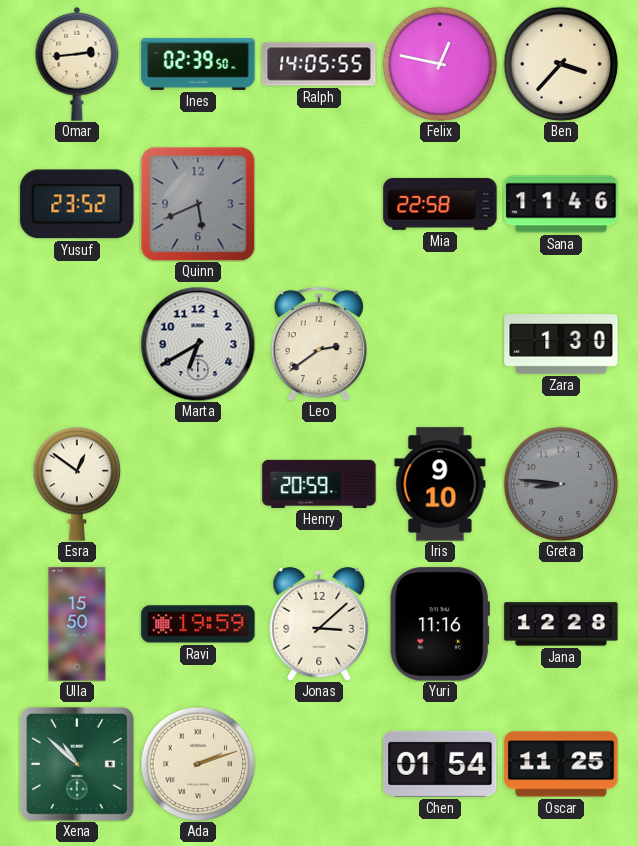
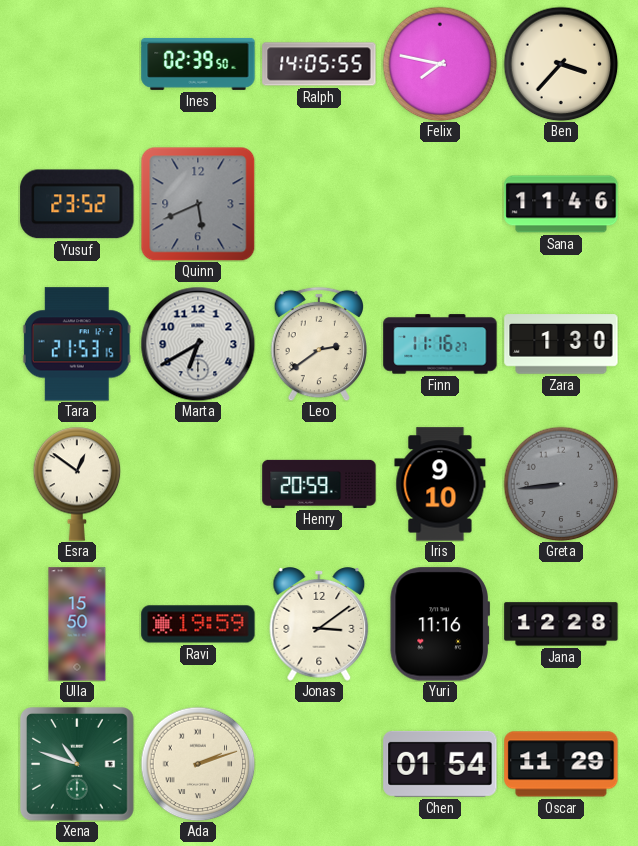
Omar: 2:44 -> none (77, 64)
Felix: 12:47 -> 7:47 (440, 64)
Mia: 22:58 -> none (440, 204)
Tara: none -> 21:53 (77, 344)
Finn: none -> 11:16 (440, 344)
Greta: 8:46 -> 8:44 (561, 484)
Jonas: 3:08 -> 3:09 (319, 624)
Xena: 10:52 -> 10:48 (77, 764)
Oscar: 11:25 -> 11:29 (561, 764)
